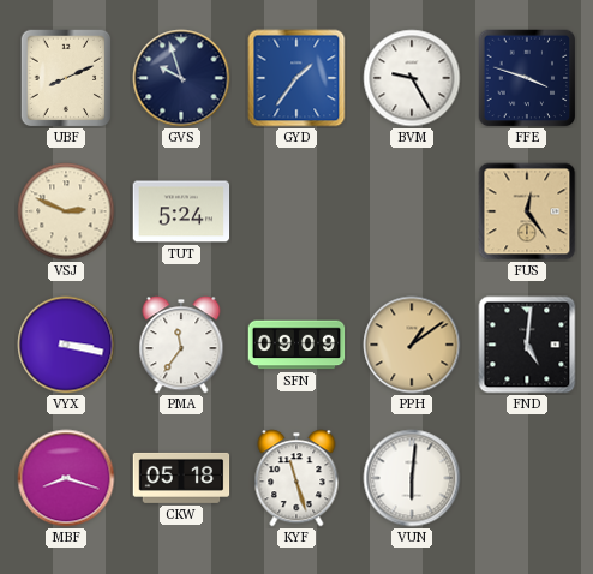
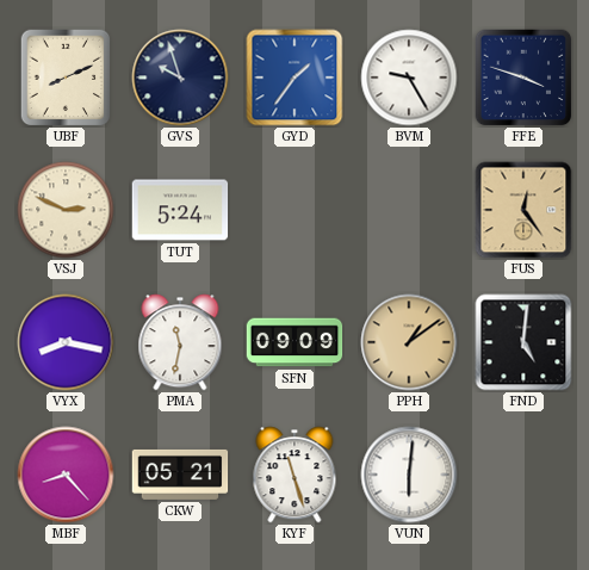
VYX: 3:17 -> 8:17 (66, 342)
PMA: 11:36 -> 11:32 (180, 342)
MBF: 8:18 -> 8:23 (66, 475)
CKW: 05:18 -> 05:21 (180, 475)
